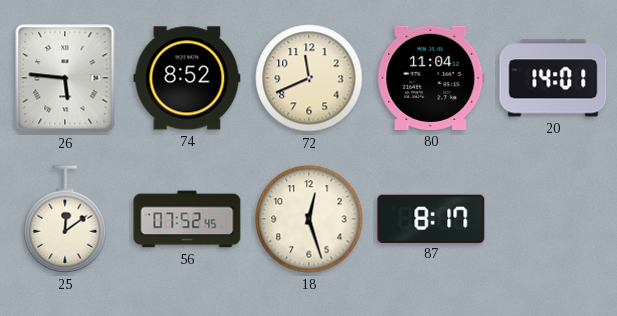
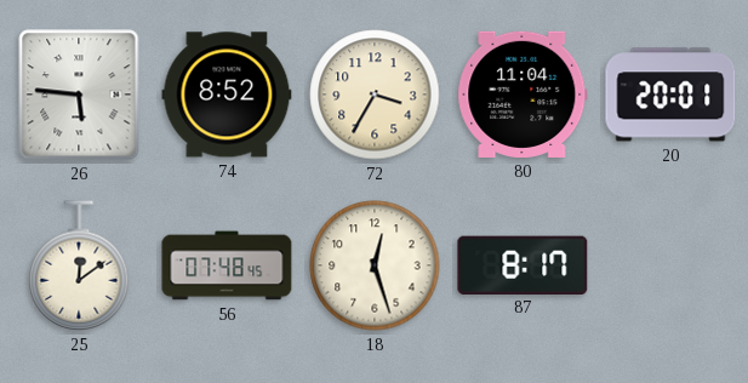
72: 11:41 -> 3:35 (375, 95)
20: 14:01 -> 20:01 (670, 95)
56: 07:52 -> 07:48 (227, 265)
